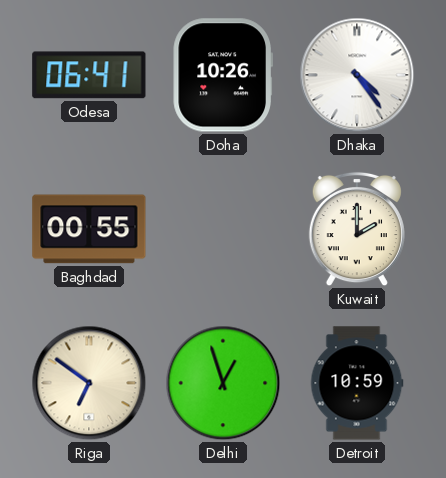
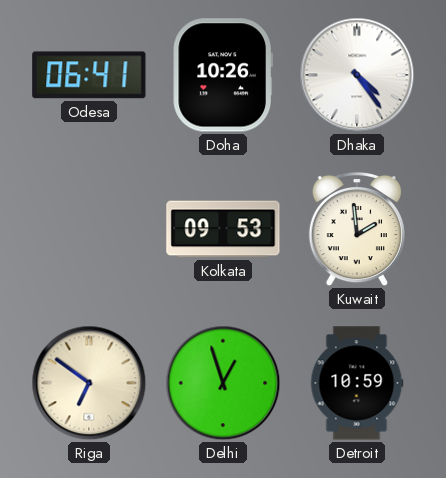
Baghdad: 00:55 -> none (89, 229)
Kolkata: none -> 09:53 (223, 229)
Kuwait: 2:00 -> 1:59 (357, 229)
